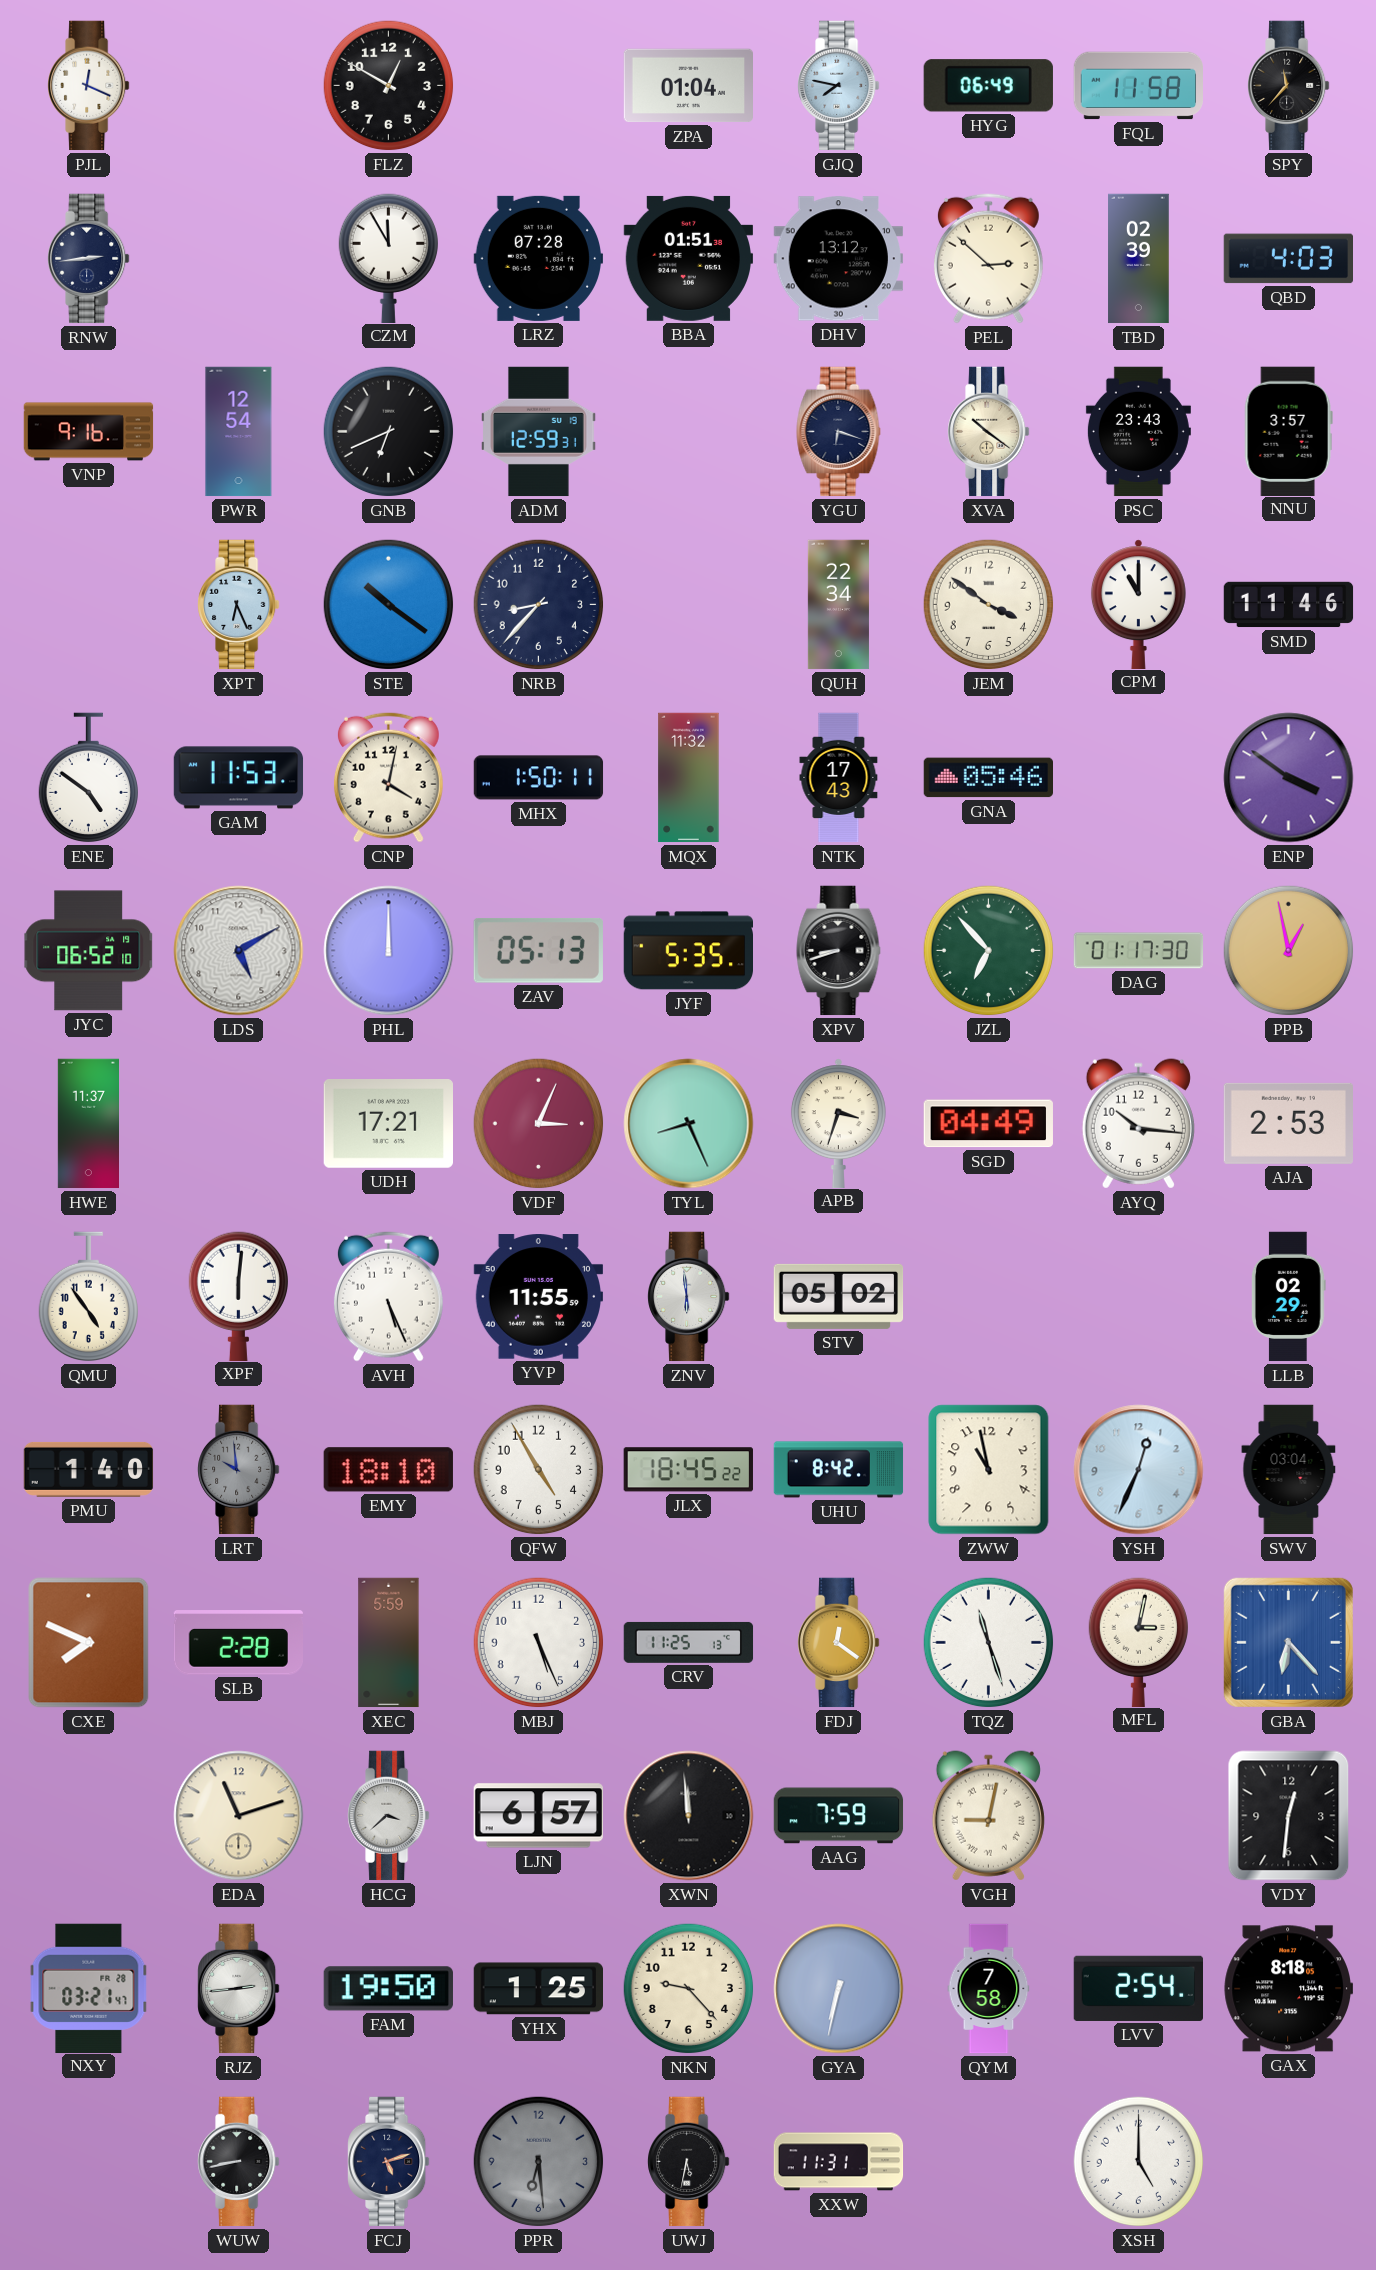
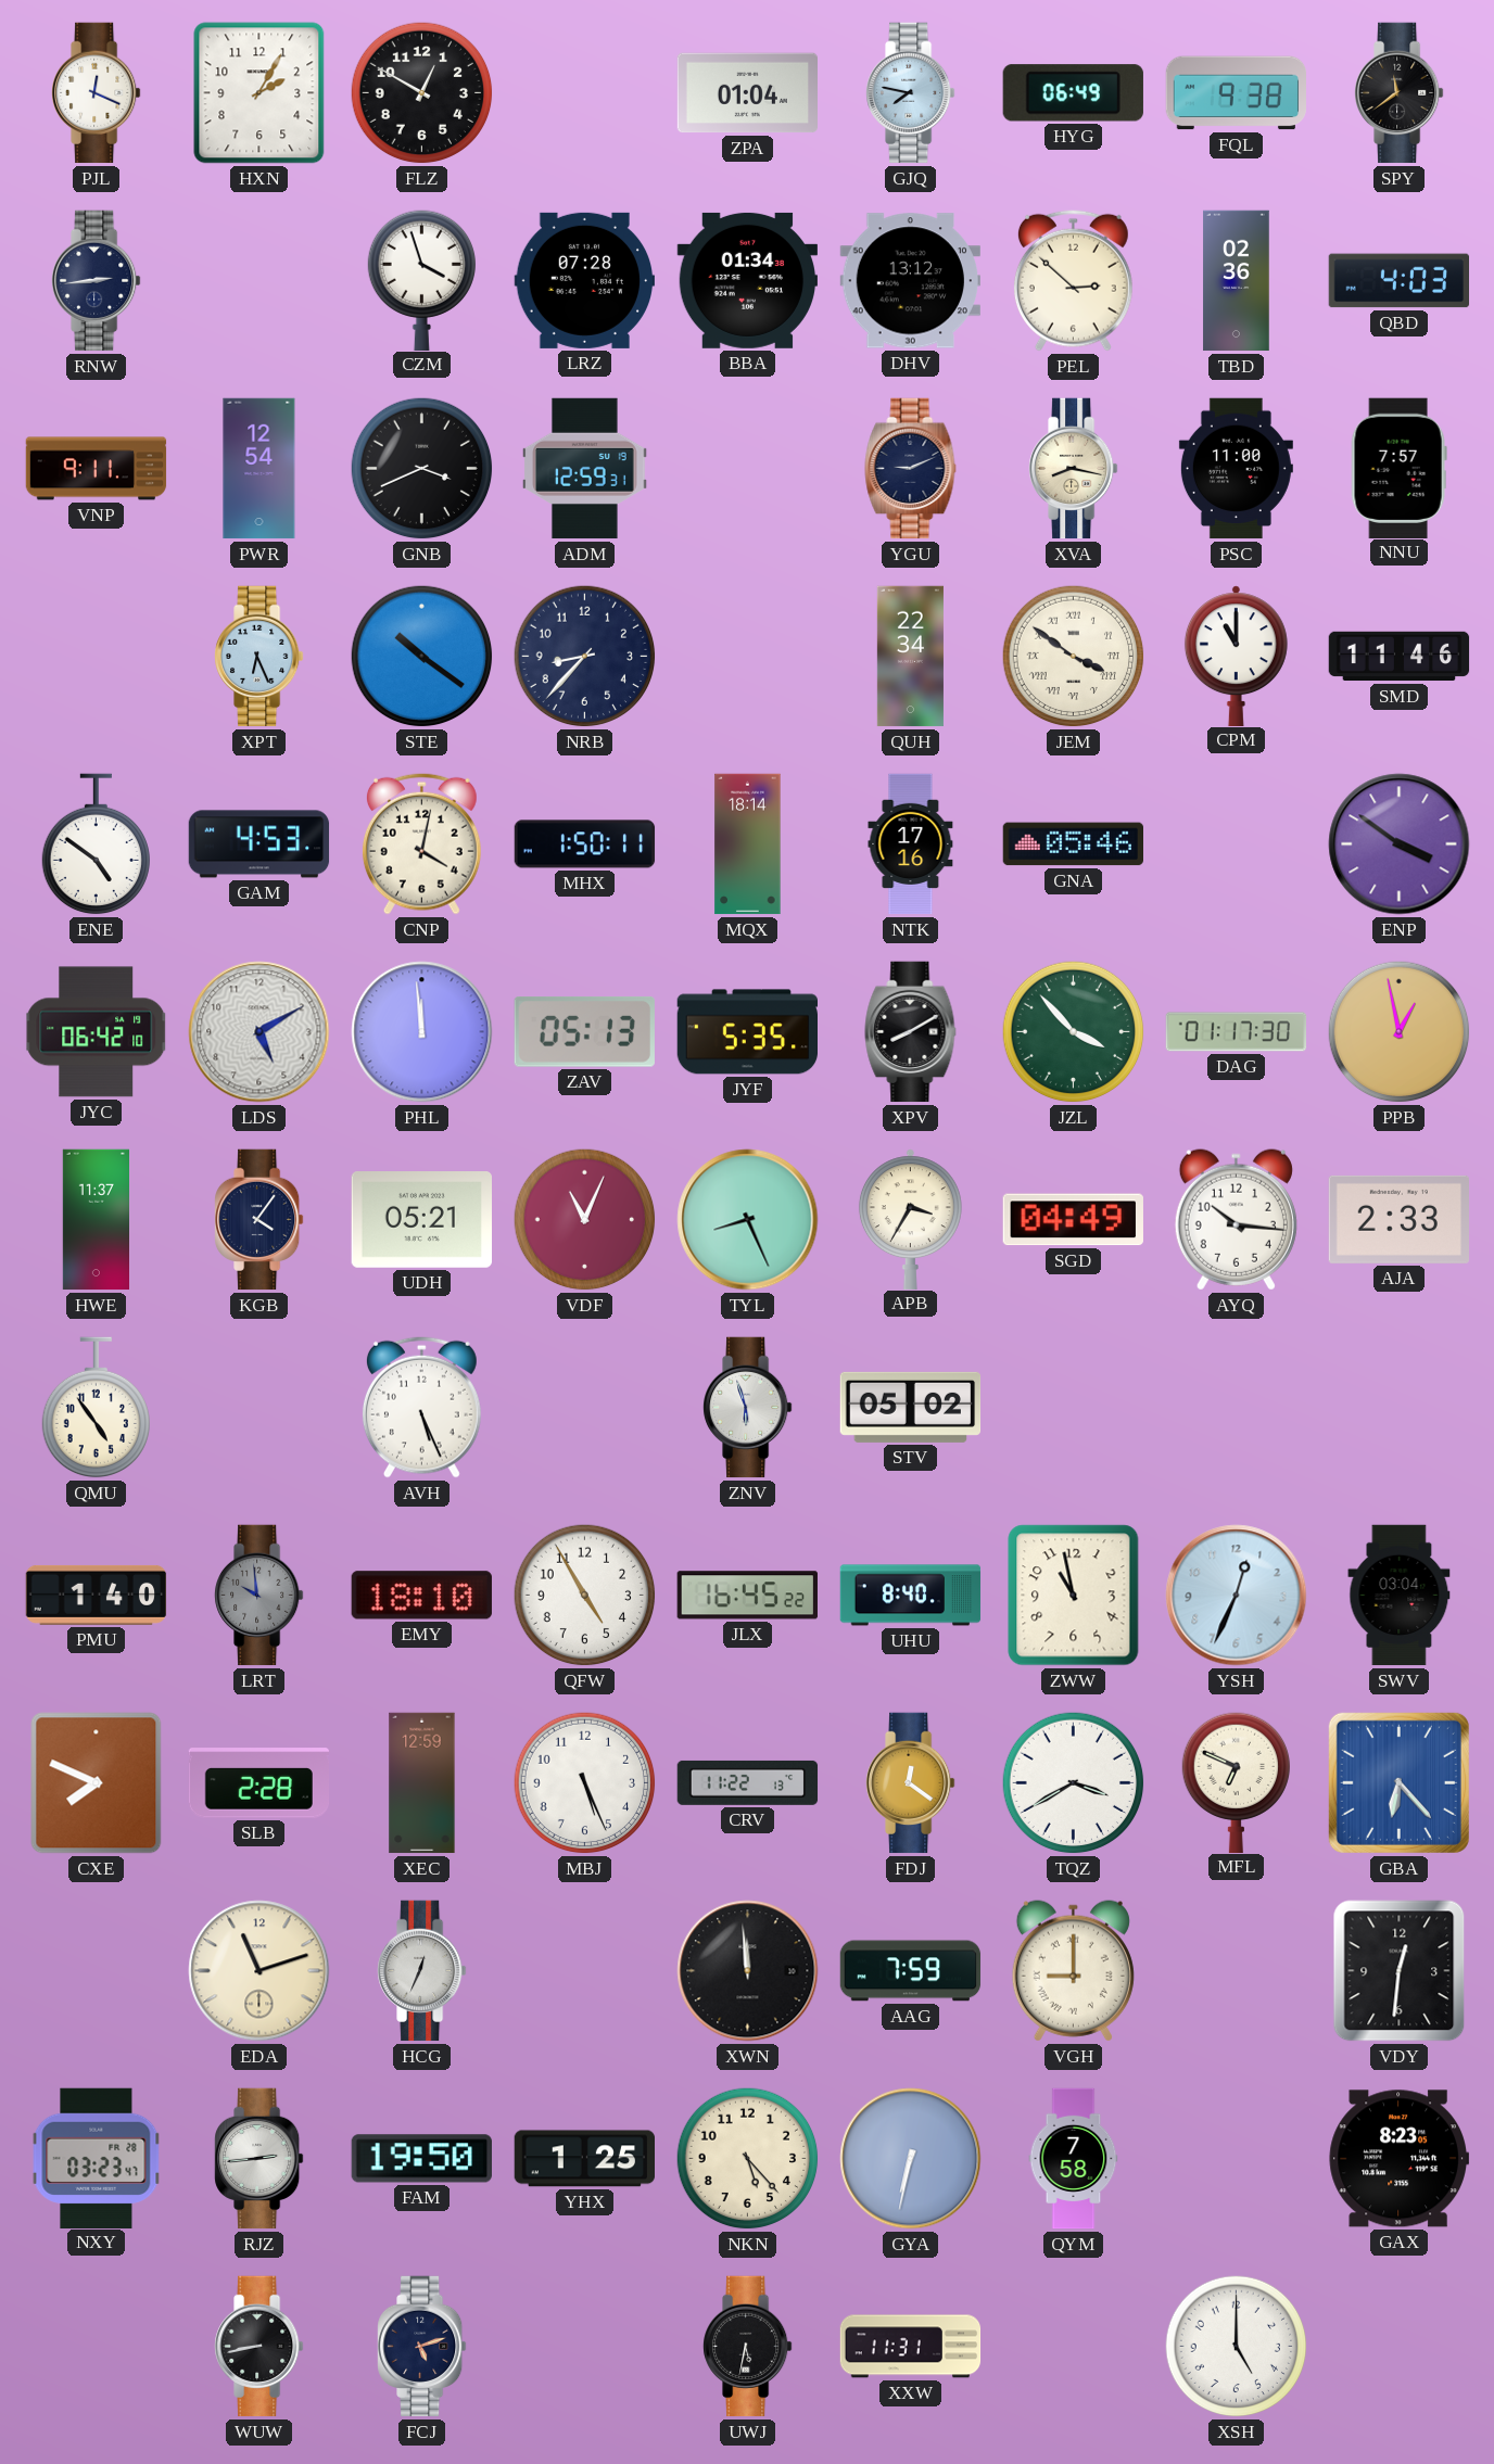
HXN: none -> 2:05 (259, 93)
FQL: 11:58 -> 9:38 (1236, 93)
SPY: 11:37 -> 11:39 (1400, 93)
CZM: 11:55 -> 3:57 (421, 280)
BBA: 01:51 -> 01:34 (747, 280)
TBD: 02:39 -> 02:36 (1237, 281)
VNP: 9:16 -> 9:11 (97, 469)
GNB: 6:41 -> 3:41 (422, 469)
YGU: 6:18 -> 9:11 (911, 469)
XVA: 10:21 -> 8:17 (1074, 469)
PSC: 23:43 -> 11:00 (1236, 469)
NNU: 3:57 -> 7:57 (1398, 468)
JEM numerals: Arabic -> Roman (1074, 657)
GAM: 11:53 -> 4:53 (259, 844)
MQX: 11:32 -> 18:14 (748, 844)
NTK: 17:43 -> 17:16 (911, 844)
JYC: 06:52 -> 06:42 (97, 1032)
PHL: 12:00 -> 11:59 (422, 1032)
XPV: 8:42 -> 8:10 (911, 1032)
JZL: 6:53 -> 3:53 (1074, 1032)
KGB: none -> 4:06 (259, 1220)
UDH: 17:21 -> 05:21 (421, 1220)
VDF: 3:04 -> 11:04 (585, 1220)
APB: 3:33 -> 3:35 (910, 1219)
AJA: 2:53 -> 2:33 (1398, 1219)
XPF: 6:01 -> none (238, 1296)
YVP: 11:55 -> none (538, 1297)
ZNV: 5:59 -> 5:57 (748, 1408)
LLB: 02:29 -> none (1288, 1297)
JLX: 18:45 -> 16:45 (747, 1596)
UHU: 8:42 -> 8:40 (911, 1596)
XEC: 5:59 -> 12:59 (422, 1783)
CRV: 11:25 -> 11:22 (748, 1782)
TQZ: 11:27 -> 3:40 (1074, 1783)
MFL: 3:02 -> 6:49 (1236, 1782)
HCG: 3:38 -> 12:34 (422, 1971)
LJN: 6:57 -> none (538, 1816)
VGH: 9:02 -> 9:00 (1073, 1971)
NXY: 03:21 -> 03:23 (97, 2158)
NKN: 9:23 -> 5:23 (748, 2159)
LVV: 2:54 -> none (1138, 1988)
GAX: 8:18 -> 8:23 (1398, 2159)
PPR: 6:29 -> none (539, 2162)
